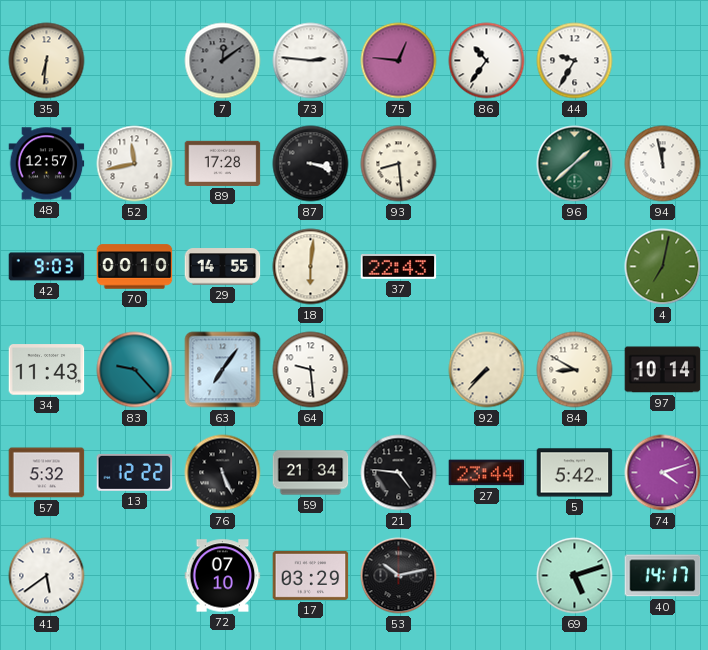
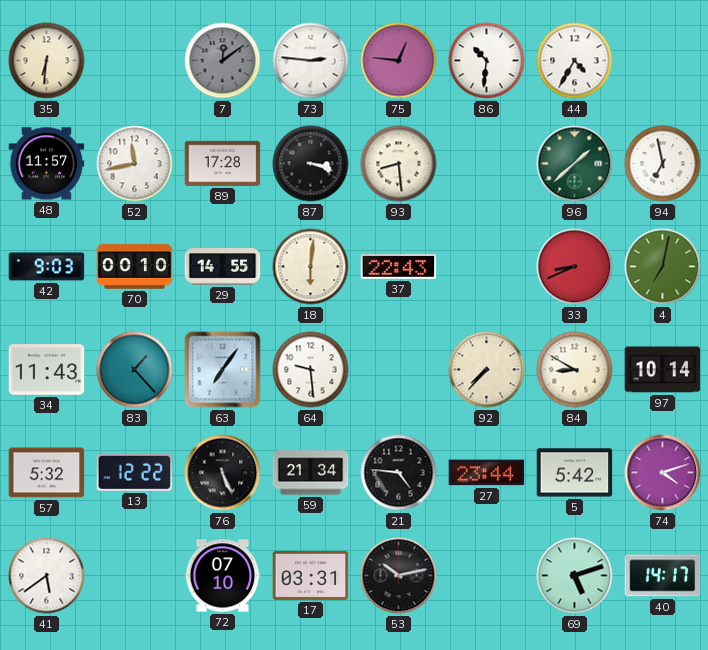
86: 10:36 -> 10:31 (487, 61)
44: 9:35 -> 4:35 (575, 61)
48: 12:57 -> 11:57 (47, 164)
94: 11:58 -> 6:58 (663, 164)
33: none -> 8:41 (575, 267)
83: 9:23 -> 1:23 (135, 370)
17: 03:29 -> 03:31 (311, 575)
